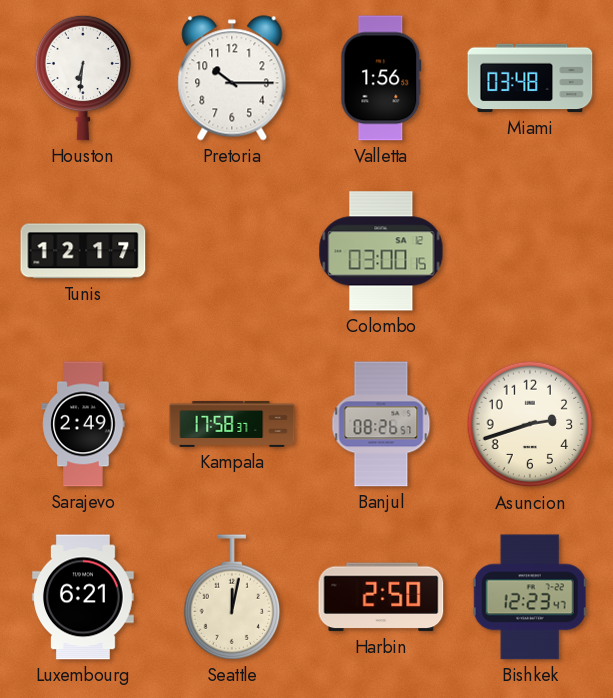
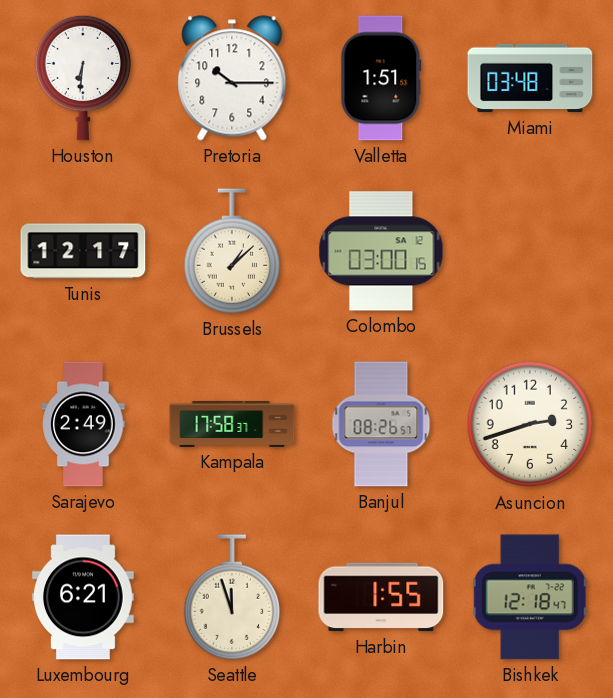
Valletta: 1:56 -> 1:51 (381, 78)
Brussels: none -> 1:08 (232, 251)
Seattle: 12:02 -> 11:57 (232, 597)
Harbin: 2:50 -> 1:55 (381, 597)
Bishkek: 12:23 -> 12:18 (530, 597)
